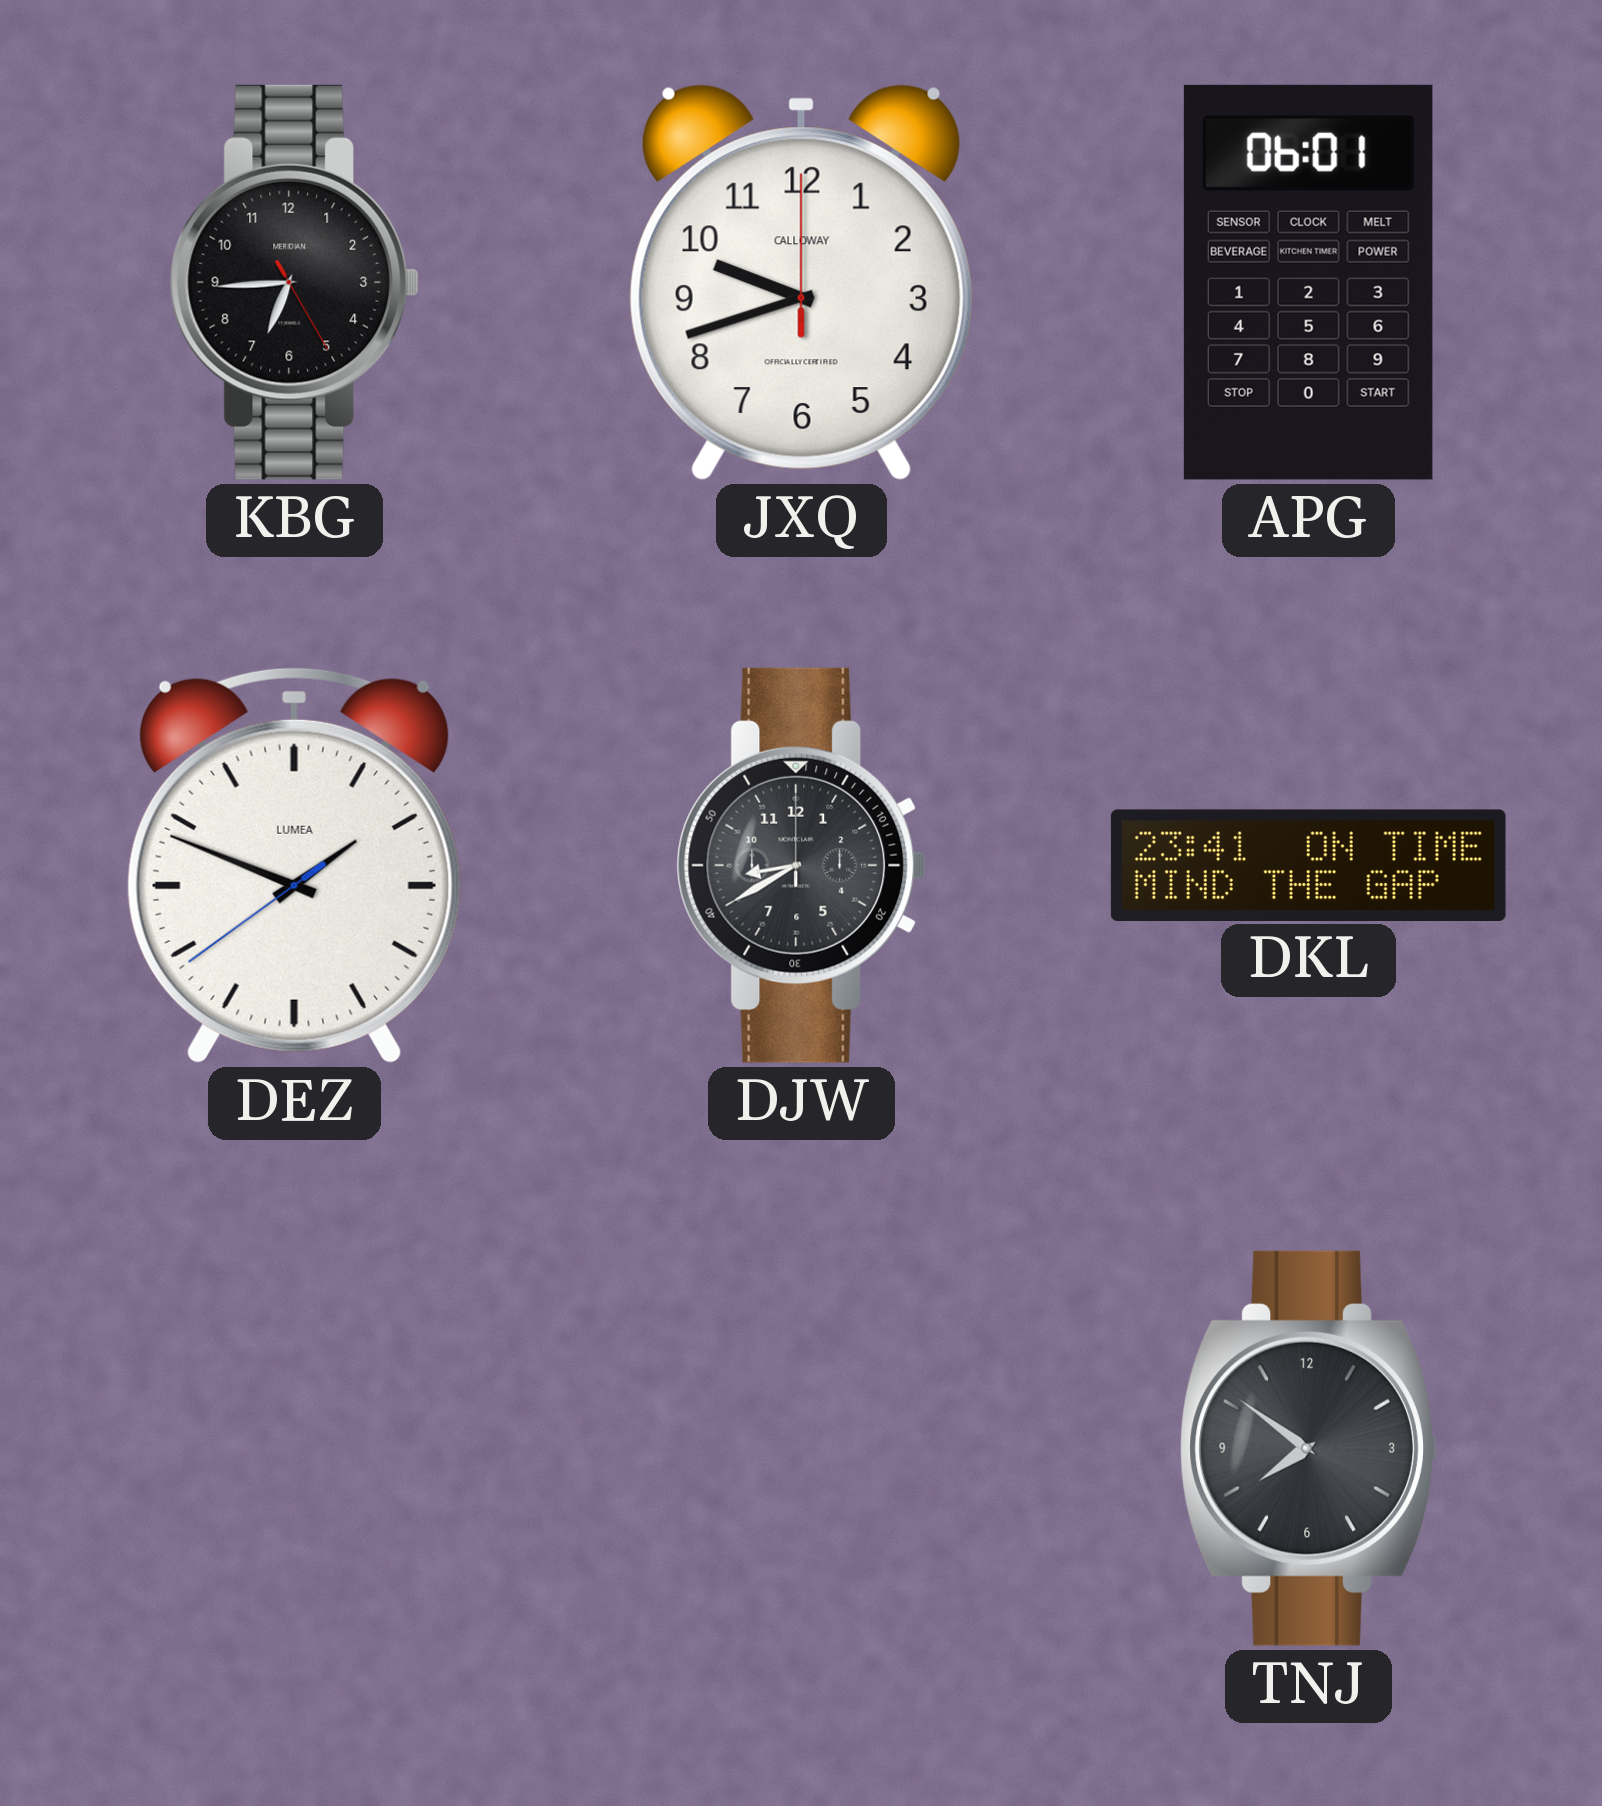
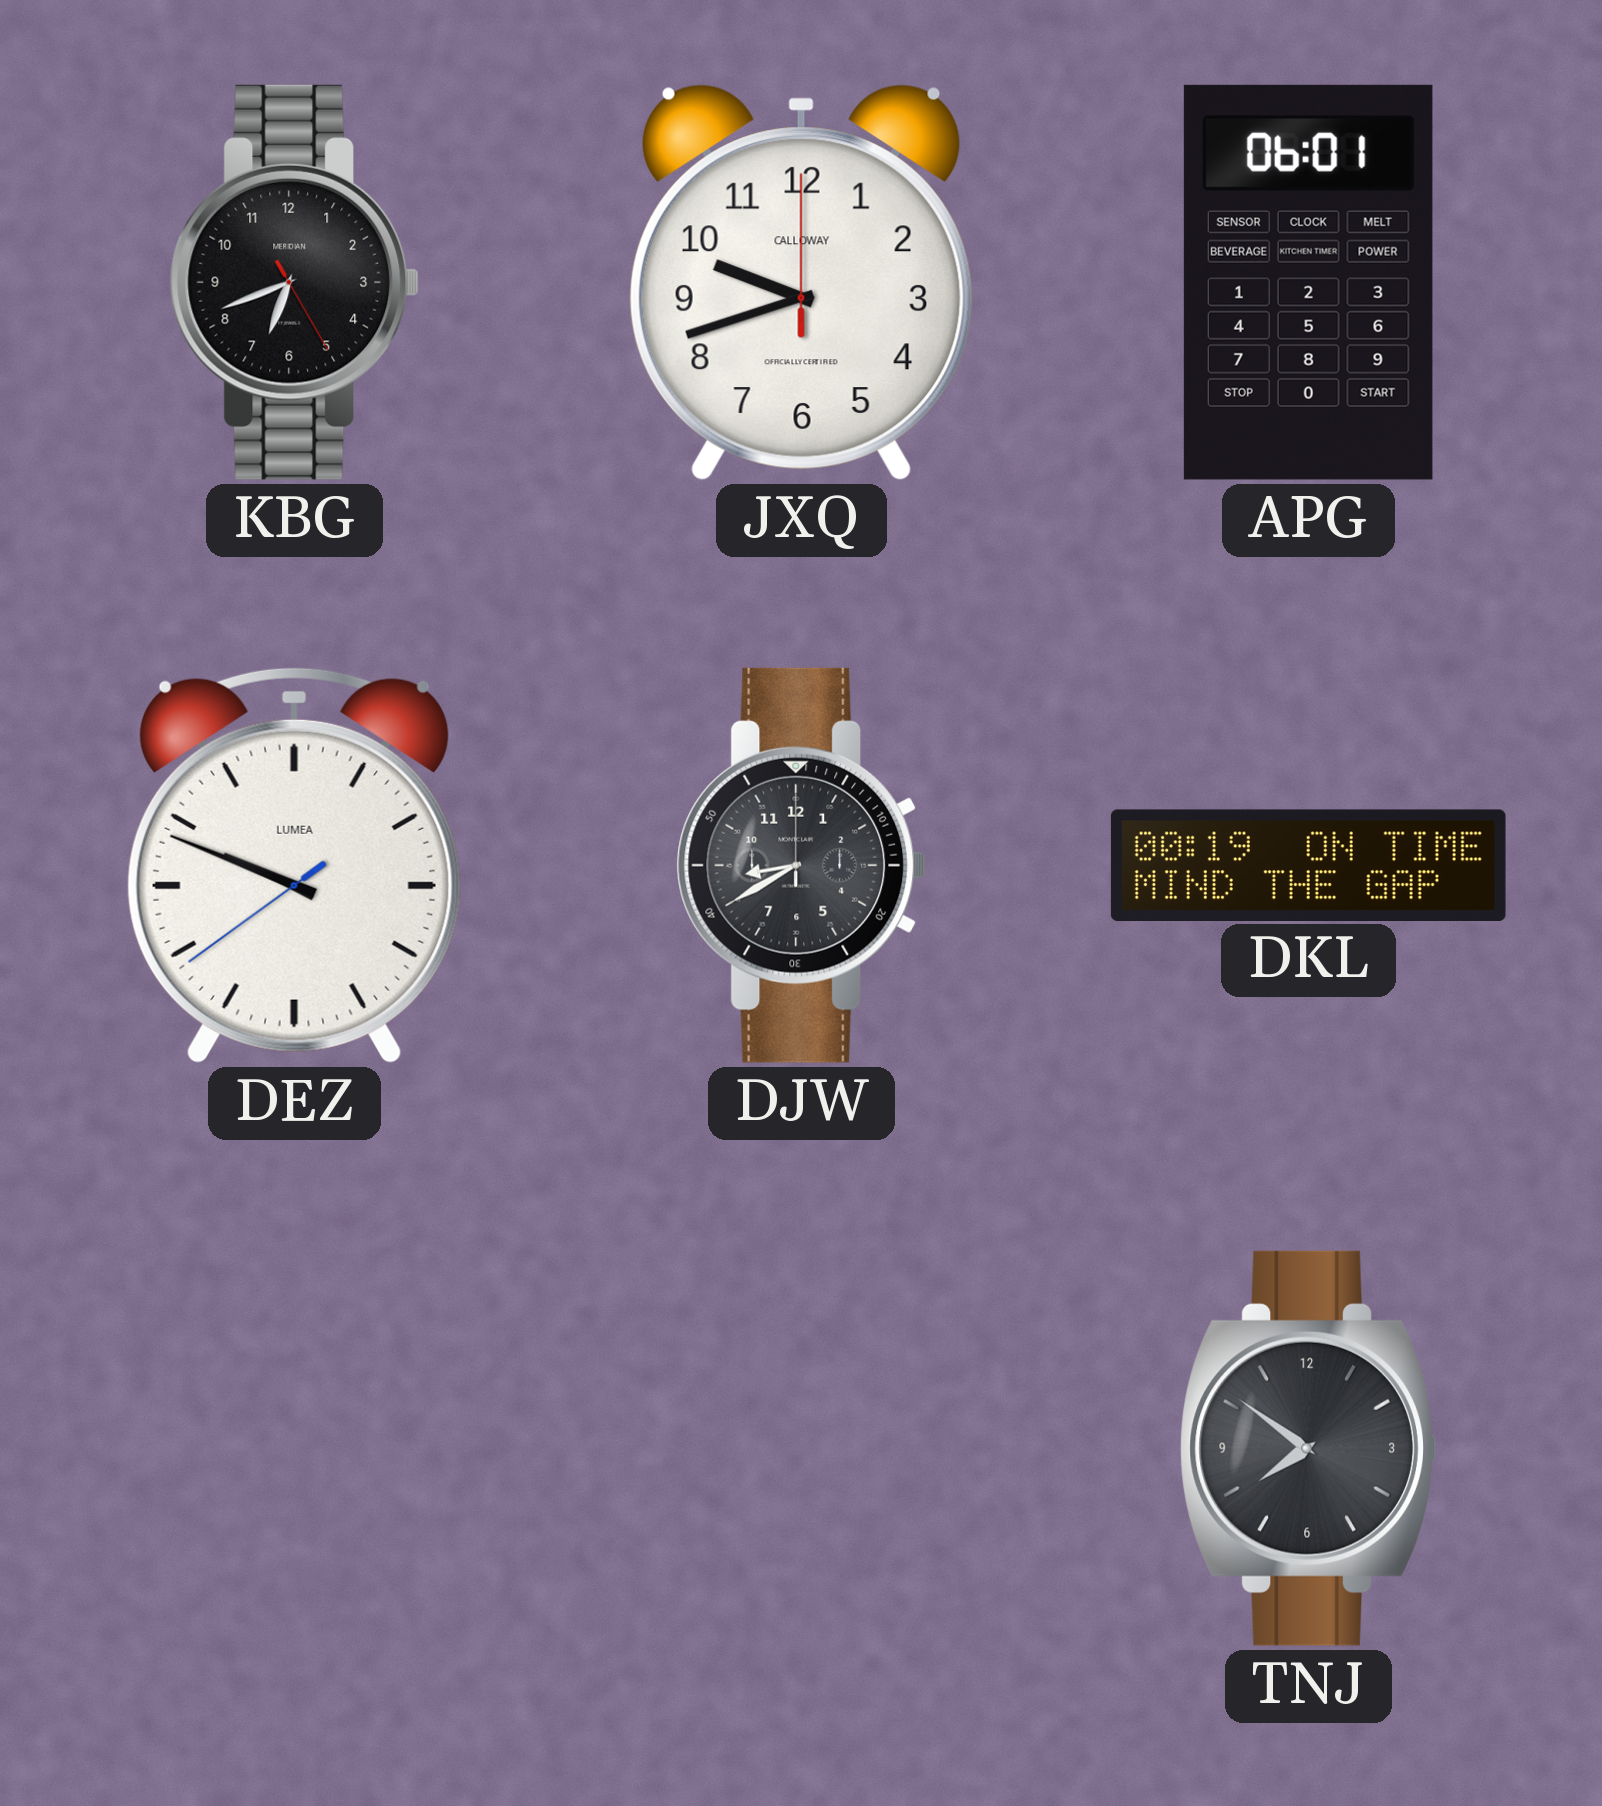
KBG: 6:44 -> 6:41 (295, 282)
DEZ: 1:48 -> 9:48 (294, 865)
DKL: 23:41 -> 00:19 (1308, 865)
